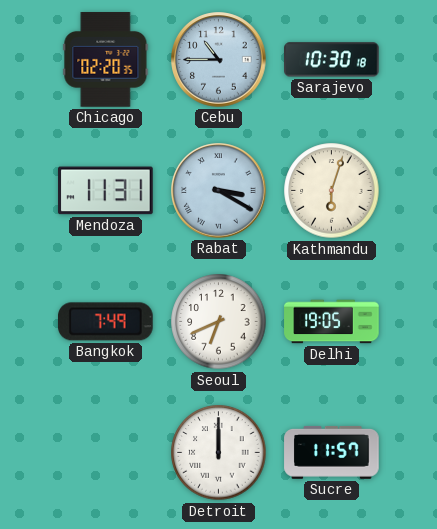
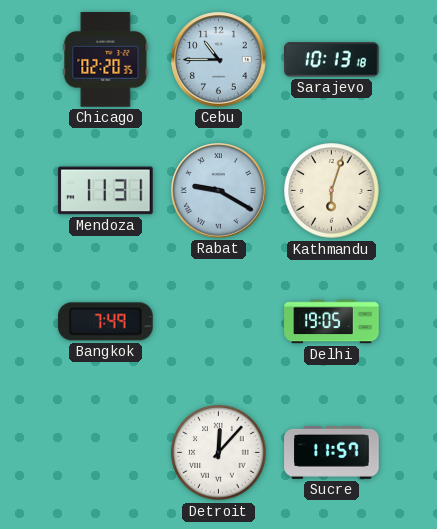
Sarajevo: 10:30 -> 10:13 (332, 60)
Rabat: 3:20 -> 9:20 (219, 191)
Seoul: 6:41 -> none (219, 322)
Detroit: 12:00 -> 12:07 (219, 453)
